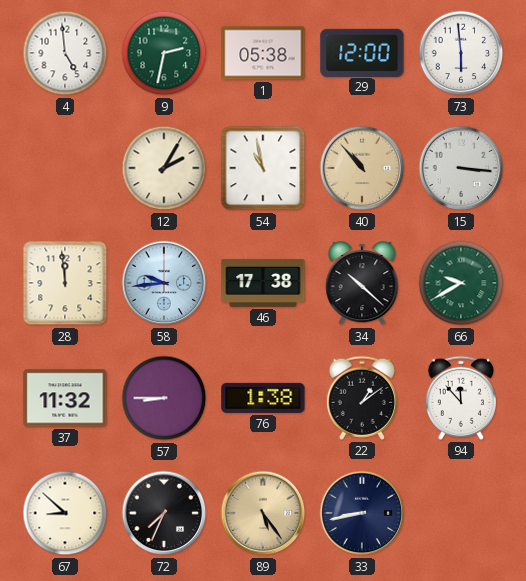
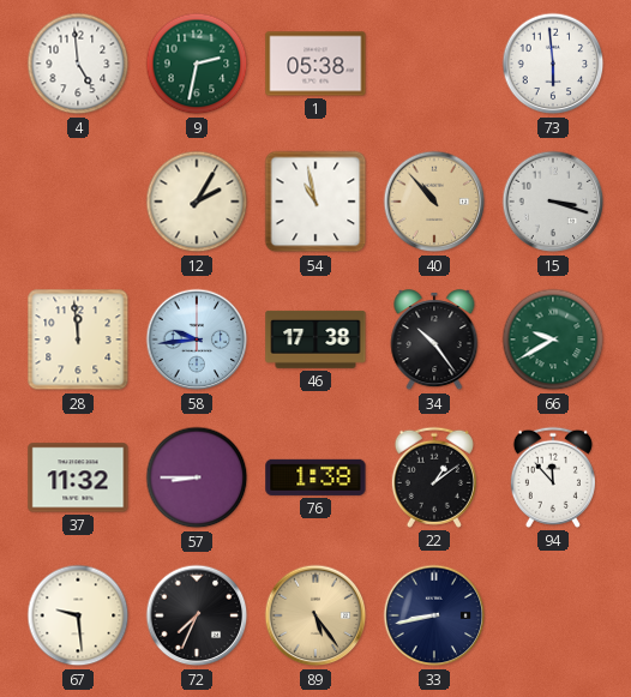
29: 12:00 -> none (362, 52)
15: 3:16 -> 3:18 (553, 202)
34: 10:22 -> 10:24 (434, 341)
67: 8:52 -> 9:29 (78, 615)
